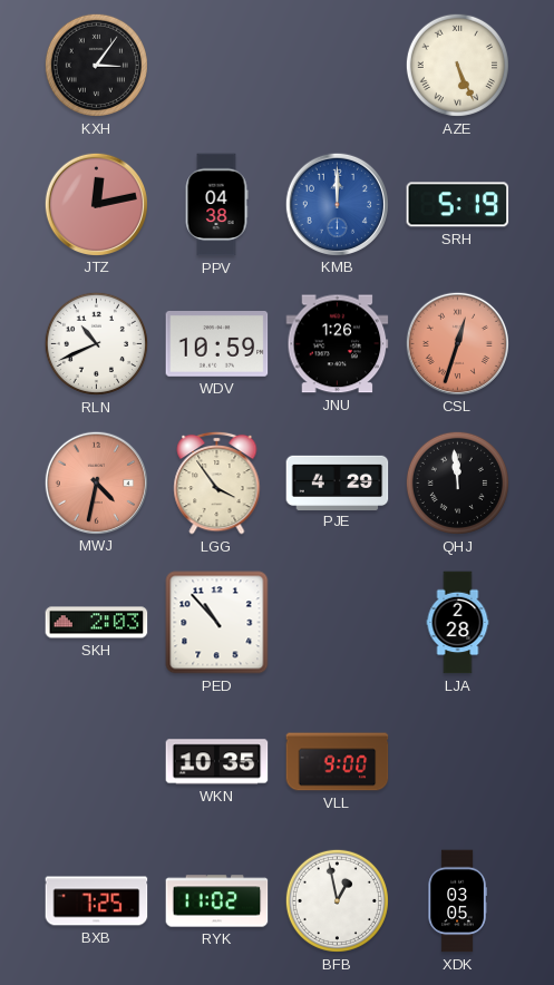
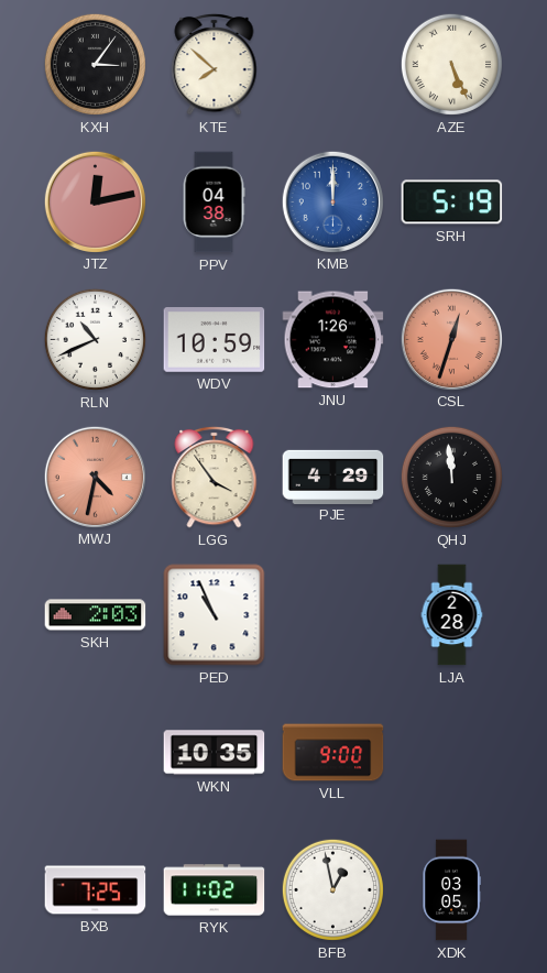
KTE: none -> 7:52 (215, 64)
PED: 10:53 -> 10:56 (215, 615)
